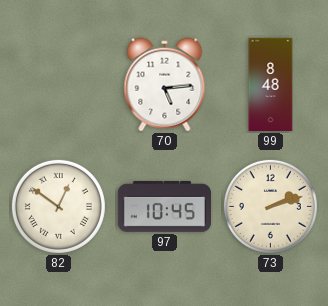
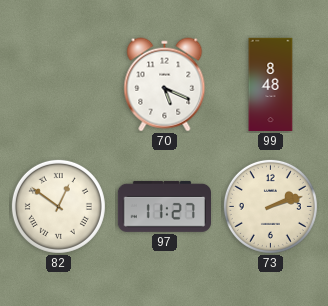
70: 5:14 -> 5:19 (165, 85)
97: 10:45 -> 11:27 (164, 206)
